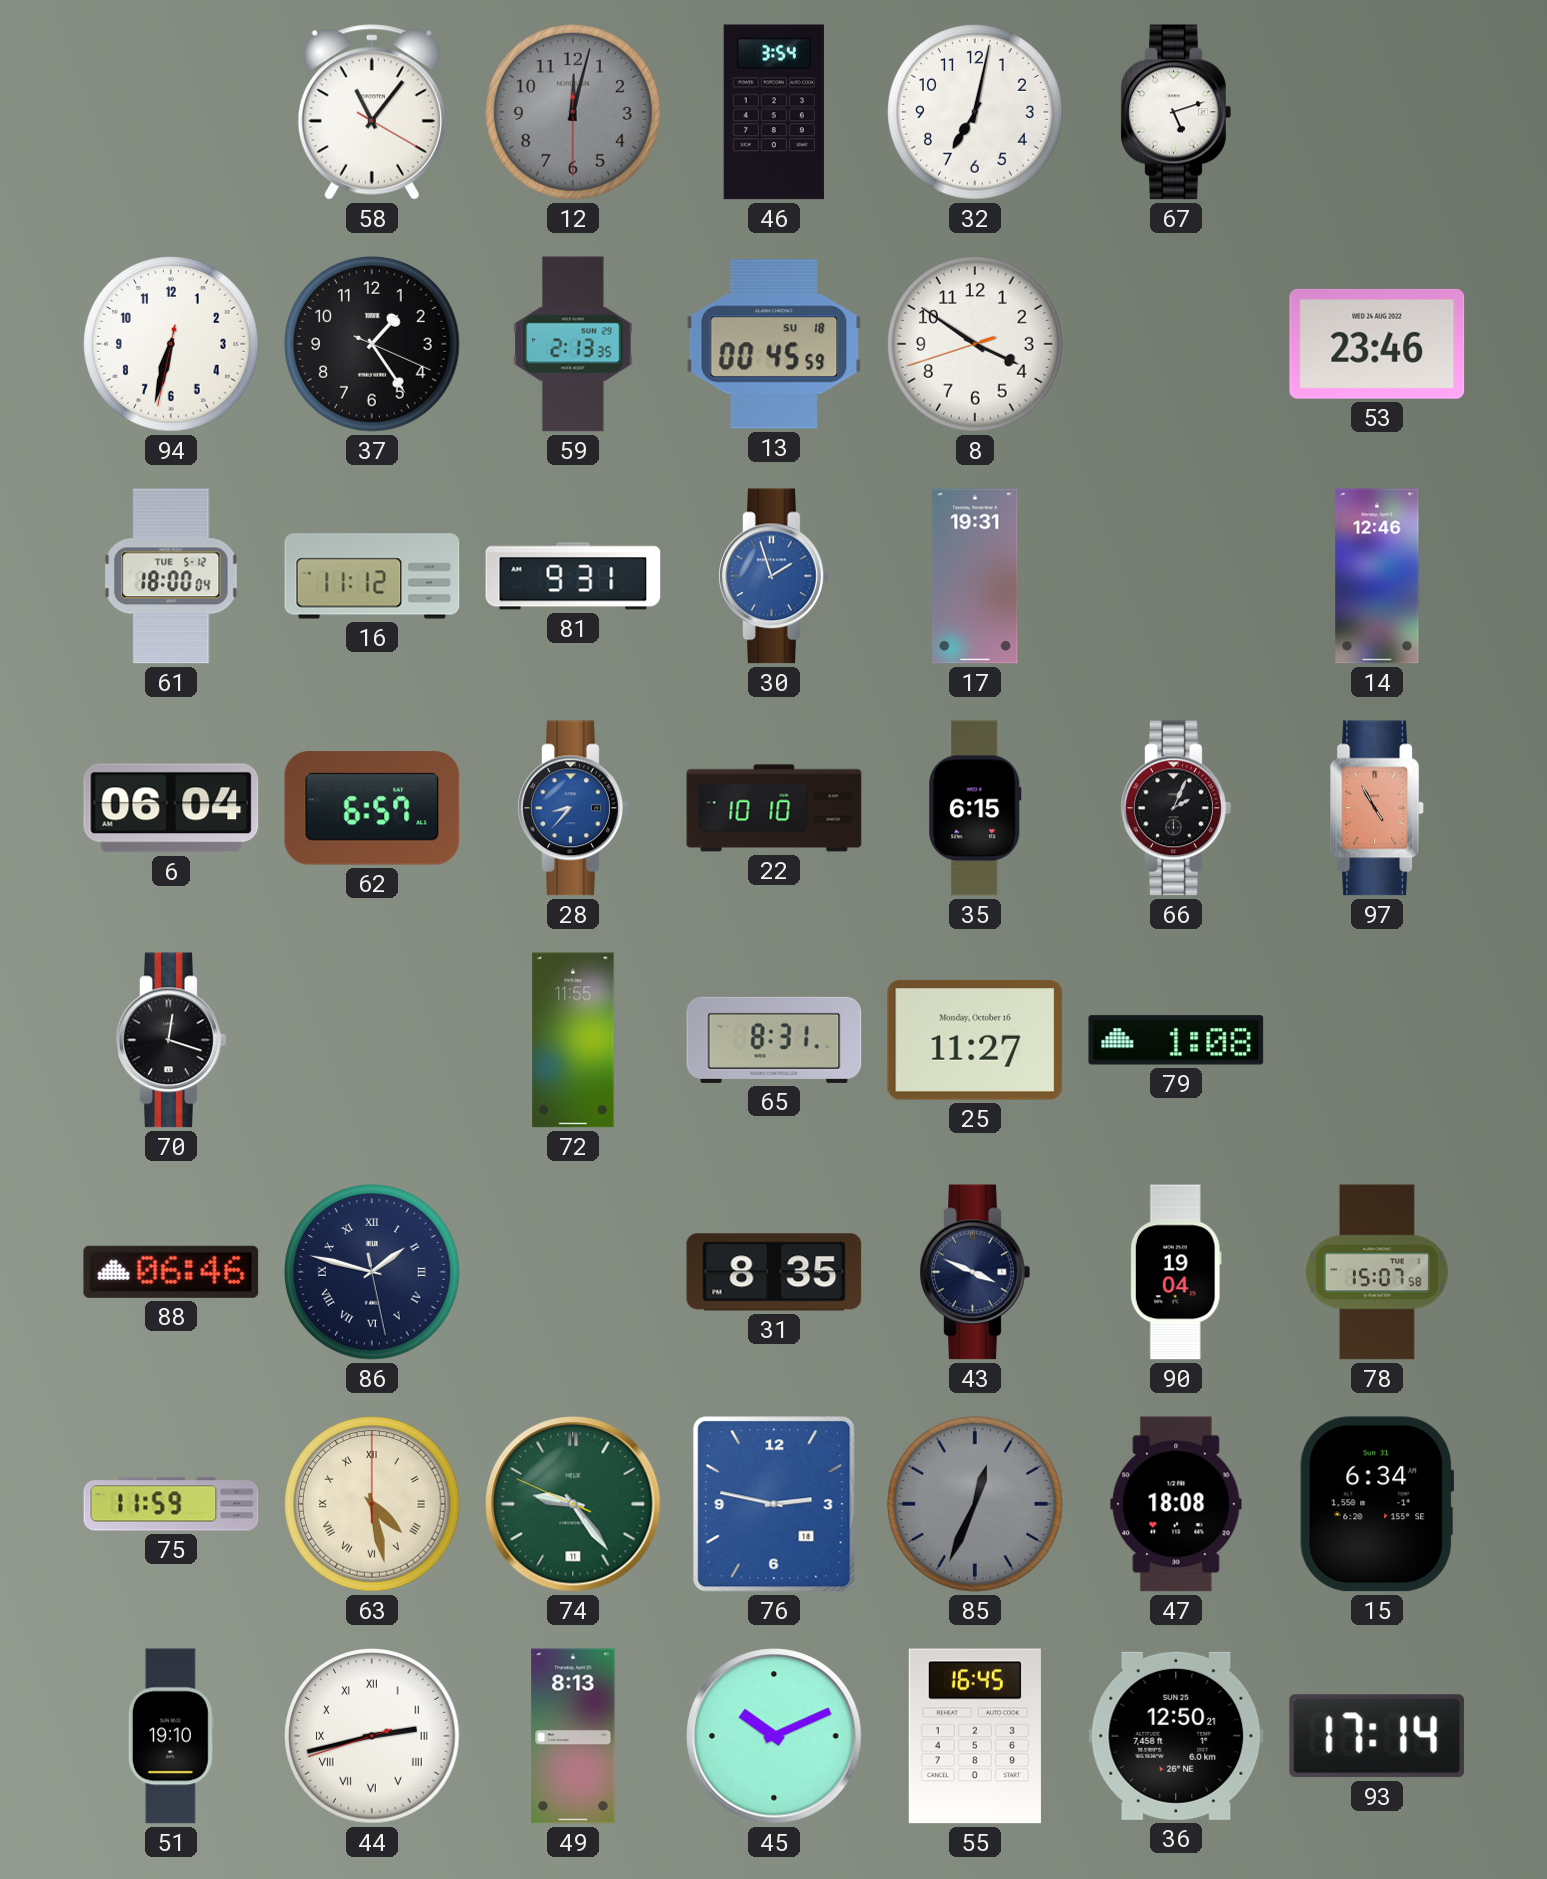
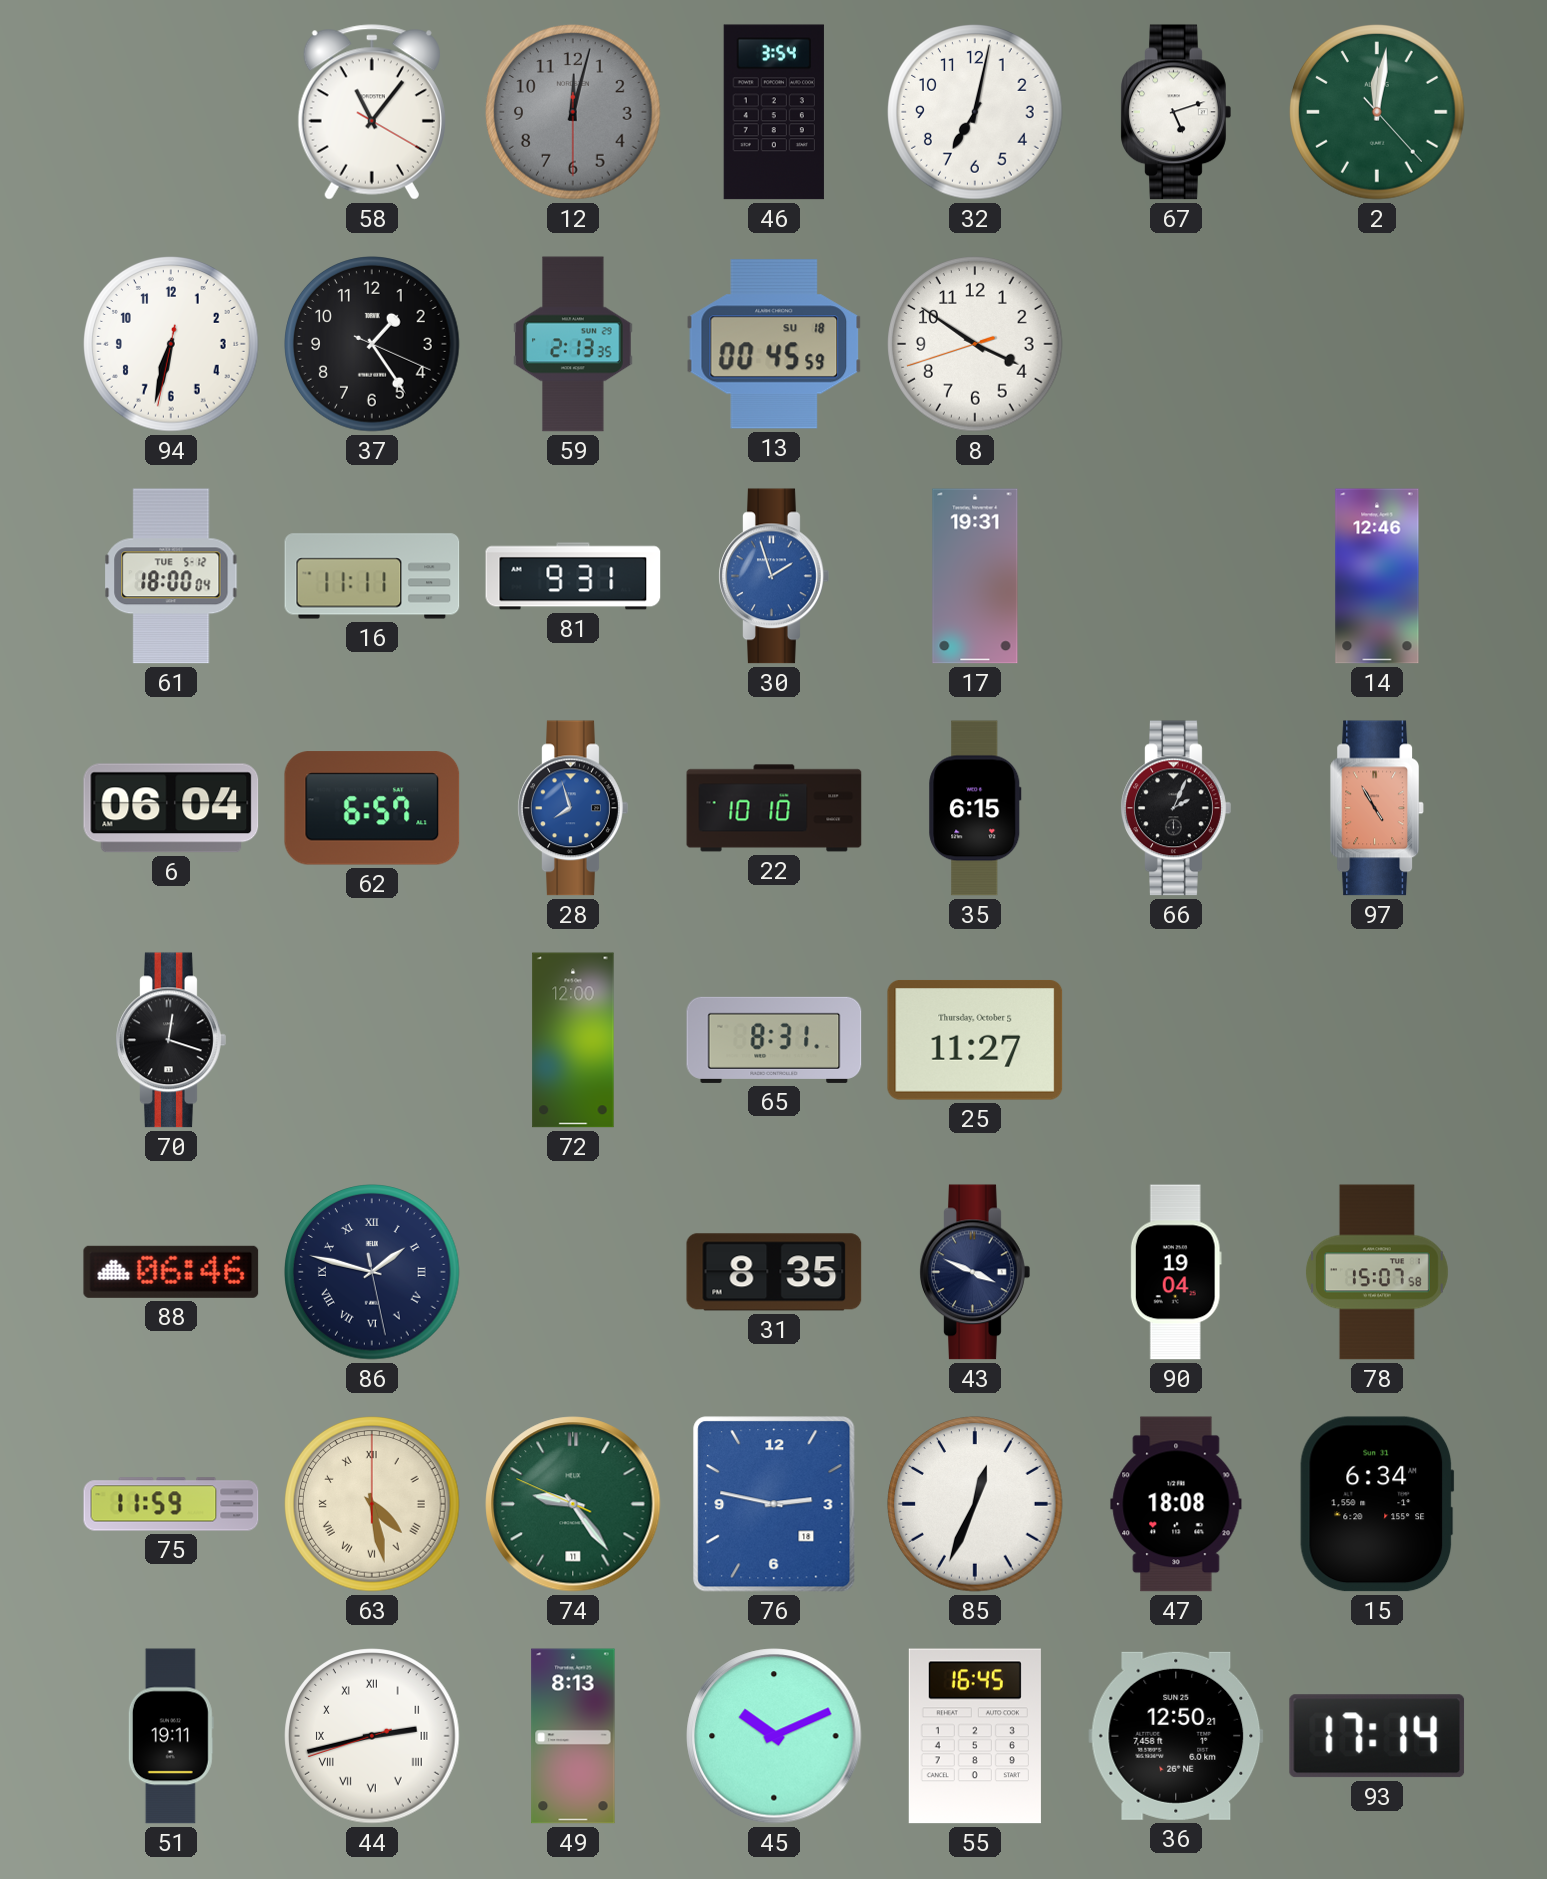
2: none -> 12:01 (1377, 112)
53: 23:46 -> none (1377, 344)
16: 11:12 -> 11:11 (372, 576)
28: 8:37 -> 7:57 (573, 808)
72: 11:55 -> 12:00 (573, 1040)
25 date: Monday, October 16 -> Thursday, October 5 (975, 1040)
79: 1:08 -> none (1176, 1040)
85 dial: grey -> white (975, 1504)
51: 19:10 -> 19:11 (171, 1736)
